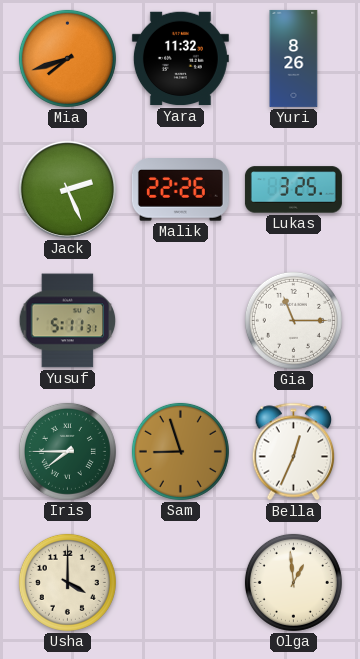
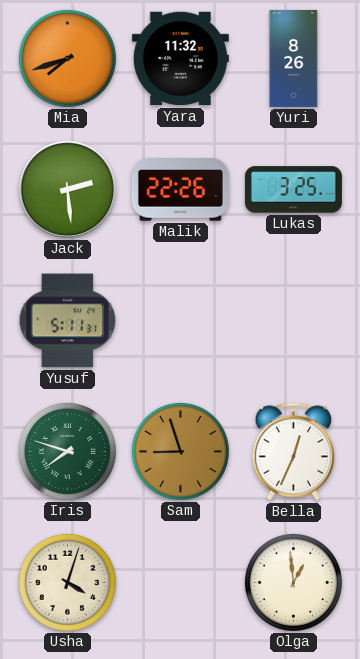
Jack: 2:26 -> 2:29 (67, 189)
Gia: 11:15 -> none (293, 320)
Iris: 7:45 -> 7:48 (67, 451)
Usha: 4:00 -> 4:03 (67, 582)
